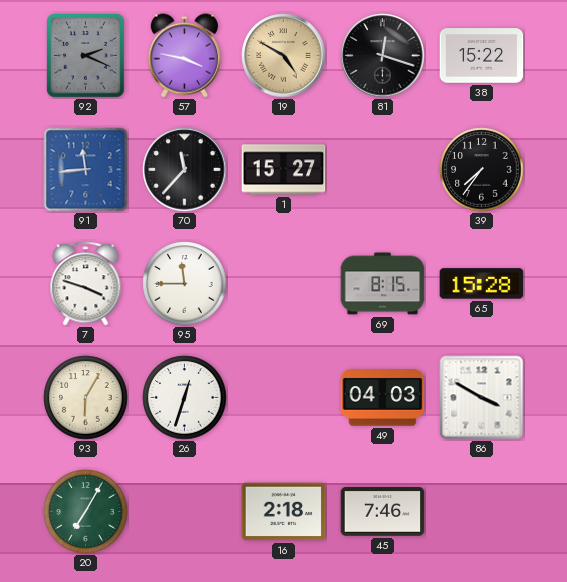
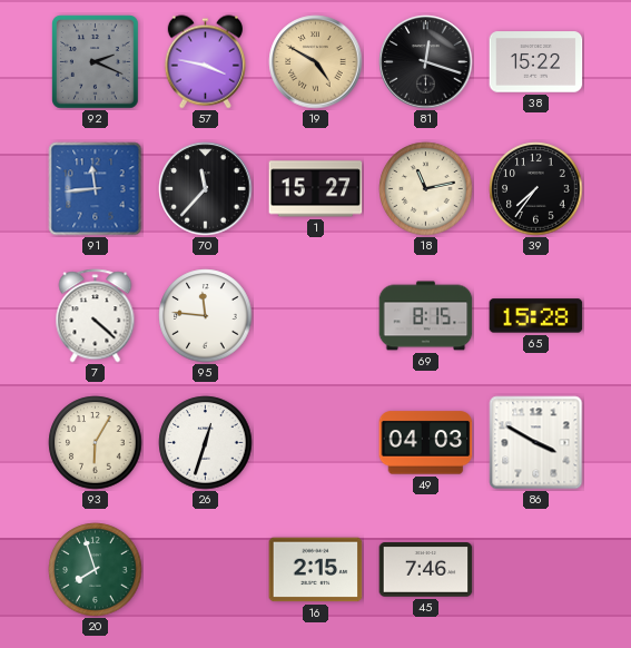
18: none -> 11:13 (426, 189)
7: 3:48 -> 4:22 (96, 316)
95: 11:45 -> 11:46 (206, 316)
20: 7:05 -> 7:57 (96, 570)
16: 2:18 -> 2:15 (316, 570)
